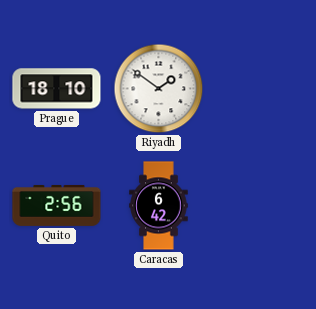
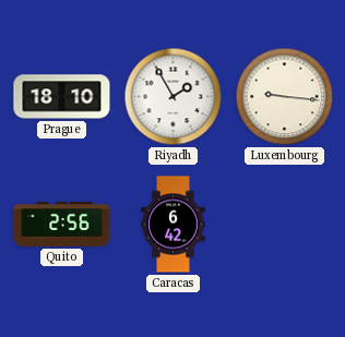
Riyadh: 1:51 -> 1:55 (174, 97)
Luxembourg: none -> 9:16 (285, 97)
